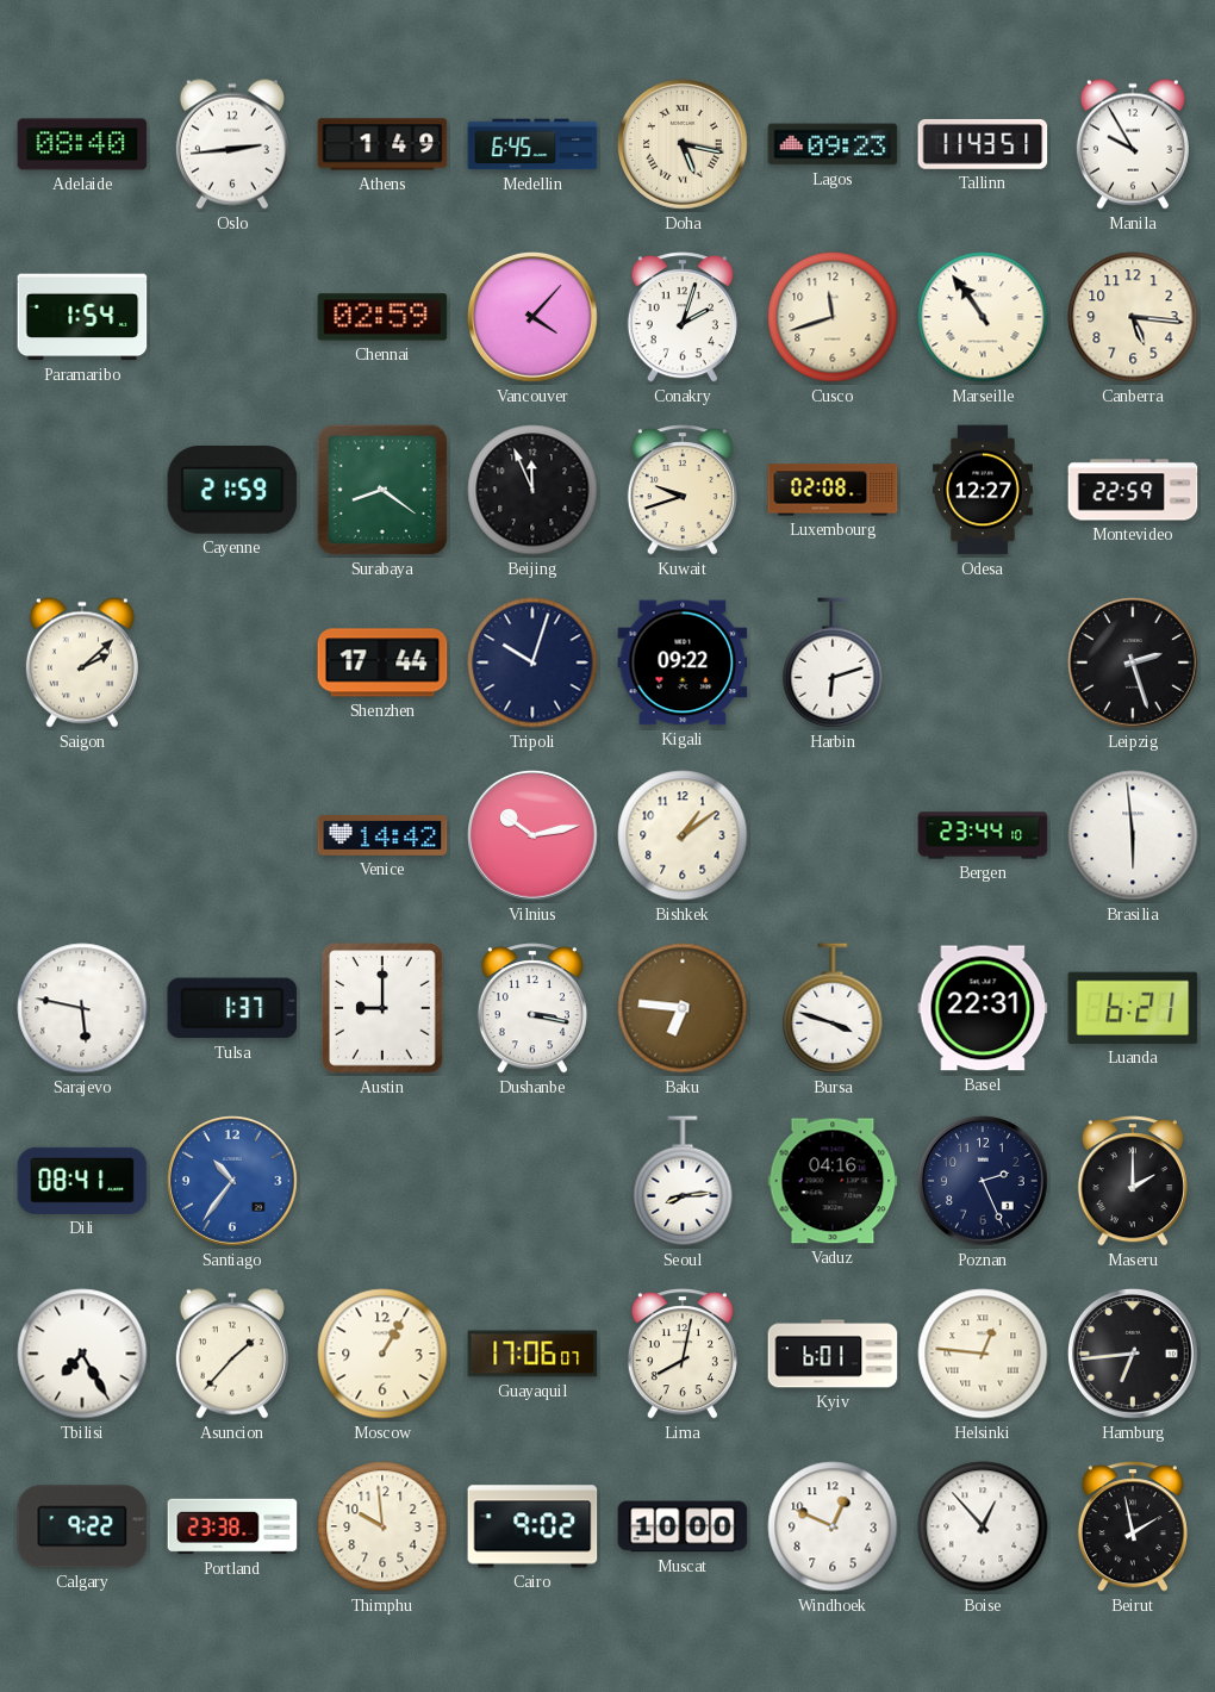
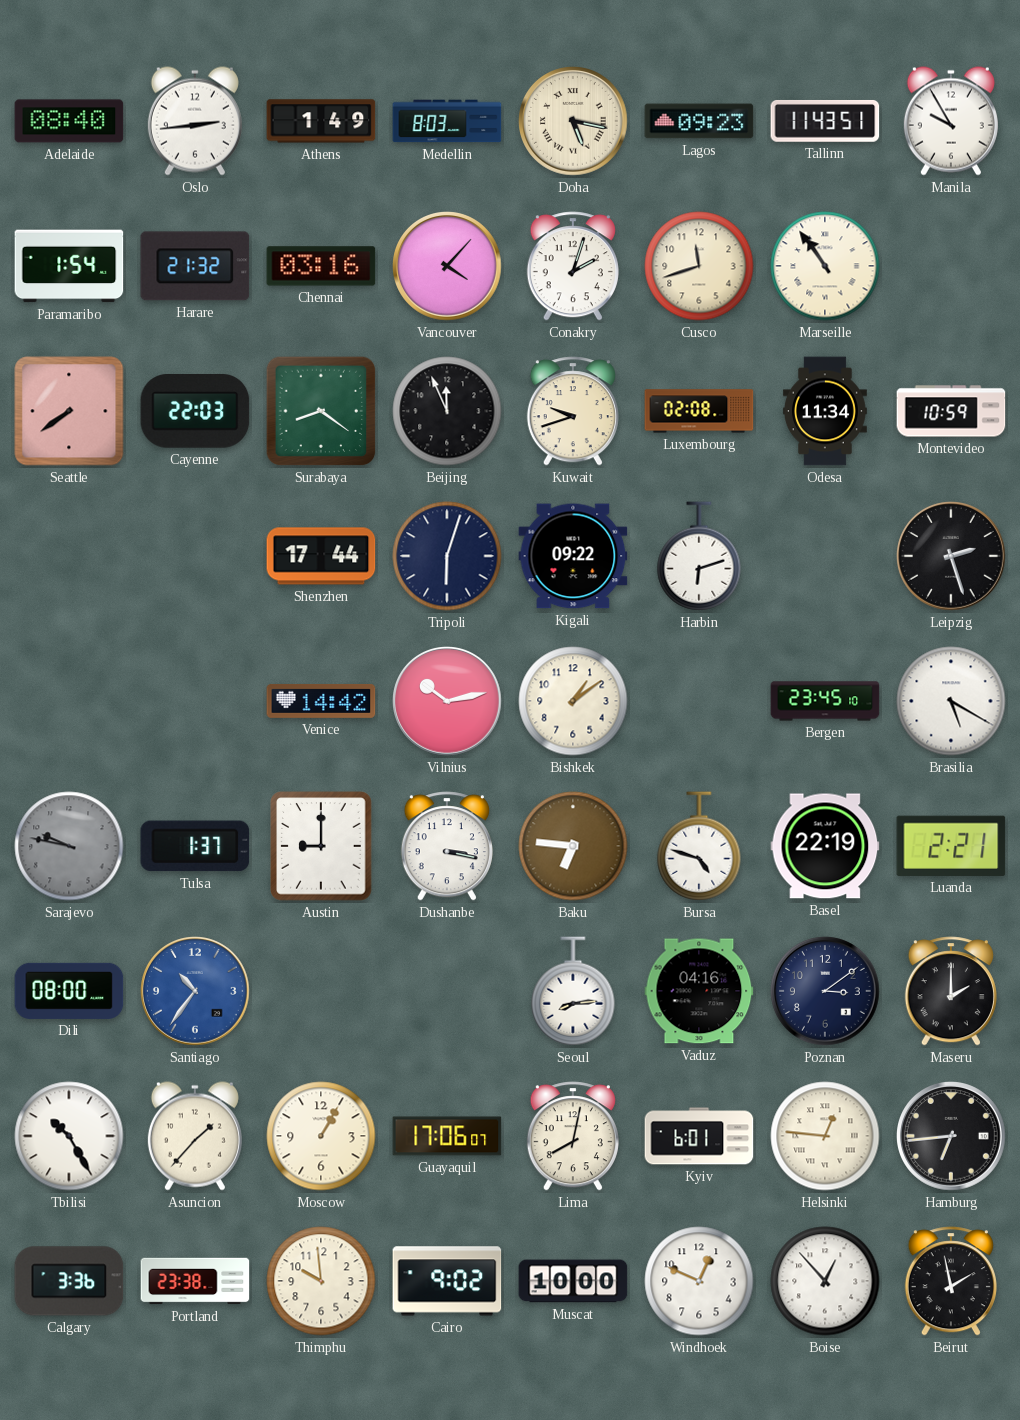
Medellin: 6:45 -> 8:03 (447, 121)
Harare: none -> 21:32 (195, 266)
Chennai: 02:59 -> 03:16 (321, 266)
Canberra: 5:16 -> none (1133, 317)
Seattle: none -> 7:39 (69, 411)
Cayenne: 21:59 -> 22:03 (195, 412)
Odesa: 12:27 -> 11:34 (825, 411)
Montevideo: 22:59 -> 10:59 (951, 411)
Saigon: 2:08 -> none (82, 663)
Tripoli: 10:03 -> 6:03 (447, 556)
Bergen: 23:44 -> 23:45 (825, 701)
Brasilia: 5:59 -> 5:20 (951, 701)
Sarajevo: 5:47 -> 9:47 (69, 846)
Sarajevo dial: white -> grey (69, 846)
Bursa: 3:48 -> 4:48 (699, 846)
Basel: 22:31 -> 22:19 (825, 846)
Luanda: 6:21 -> 2:21 (951, 846)
Dili: 08:41 -> 08:00 (69, 991)
Poznan: 2:26 -> 3:09 (826, 992)
Tbilisi: 7:25 -> 10:25 (69, 1136)
Calgary: 9:22 -> 3:36 (69, 1281)
